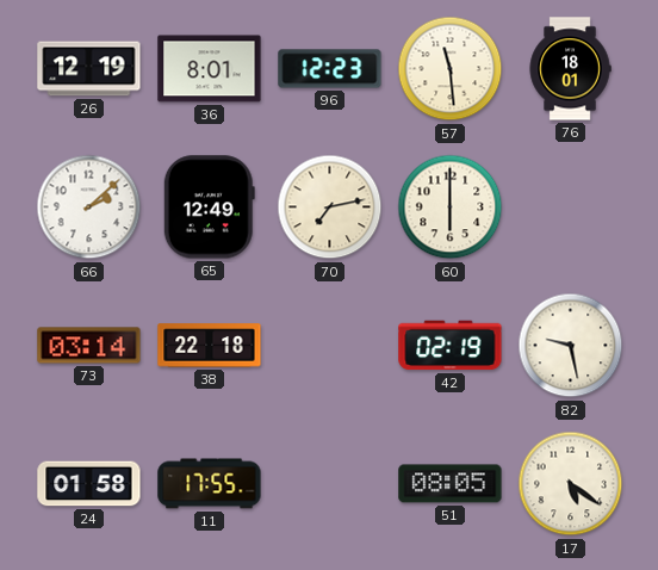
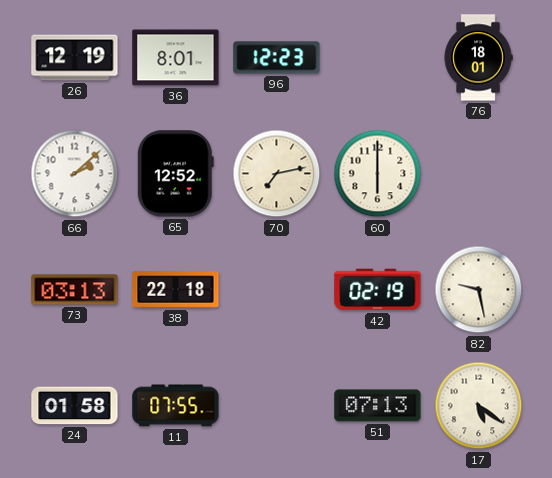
57: 11:29 -> none (451, 69)
65: 12:49 -> 12:52 (175, 174)
73: 03:14 -> 03:13 (75, 290)
11: 17:55 -> 07:55 (176, 406)
51: 08:05 -> 07:13 (378, 406)
